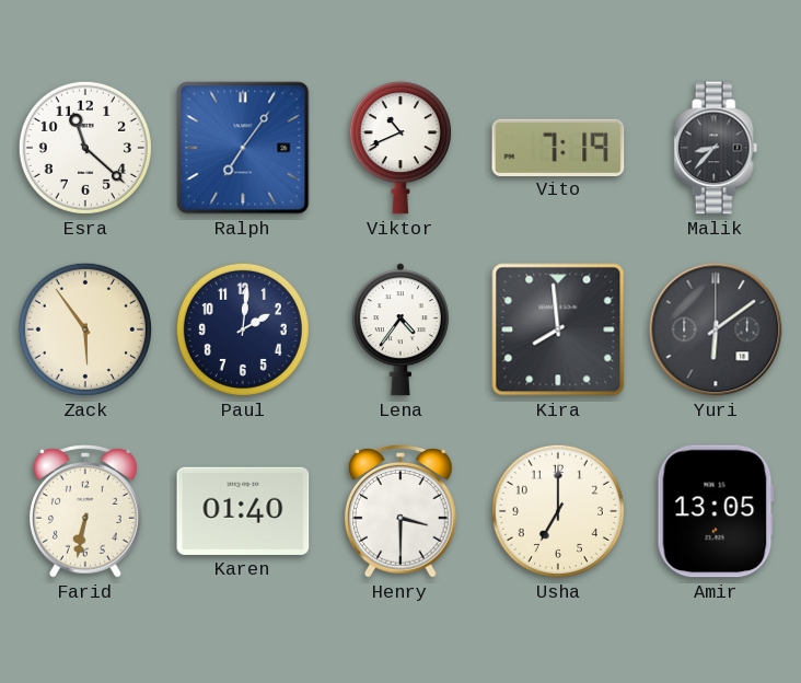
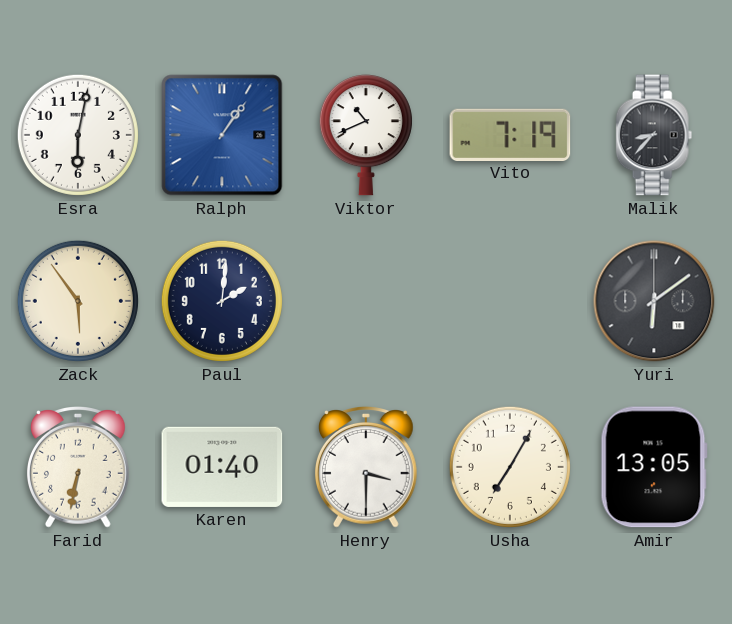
Esra: 11:22 -> 6:02 (78, 135)
Ralph: 7:06 -> 1:06 (222, 135)
Lena: 4:36 -> none (400, 329)
Kira: 7:59 -> none (558, 329)
Usha: 7:00 -> 7:05 (510, 467)
